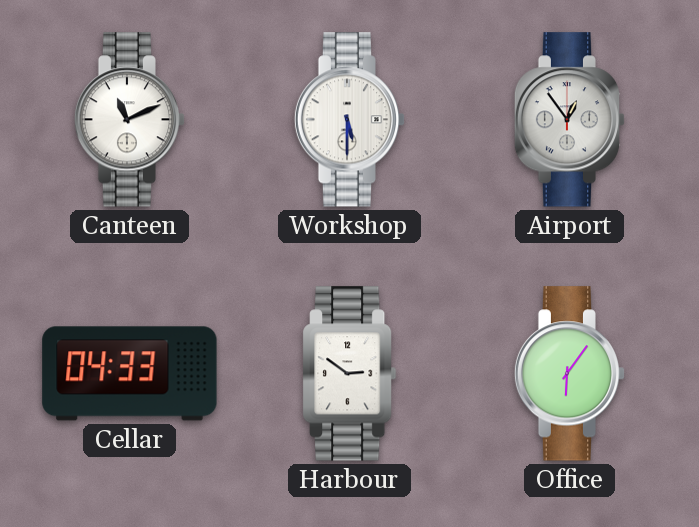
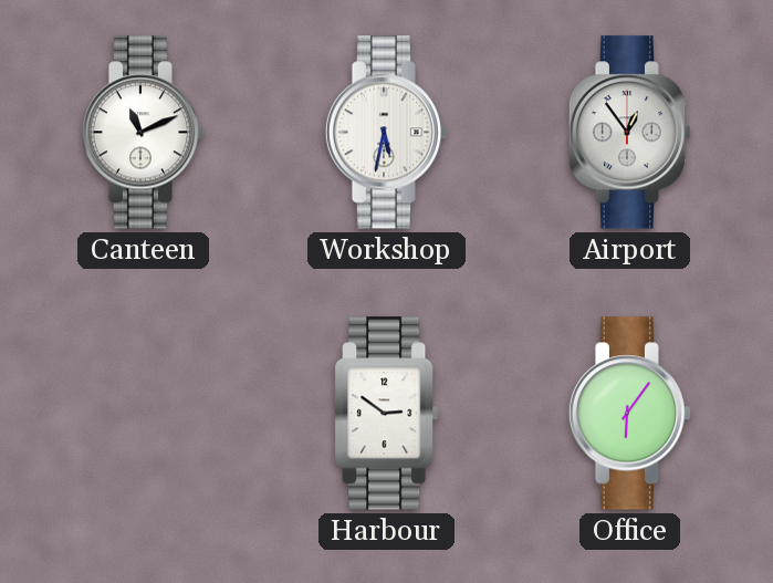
Workshop: 5:30 -> 5:32 (387, 133)
Cellar: 04:33 -> none (130, 374)
